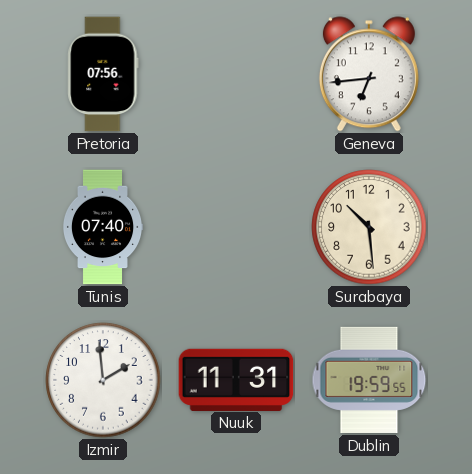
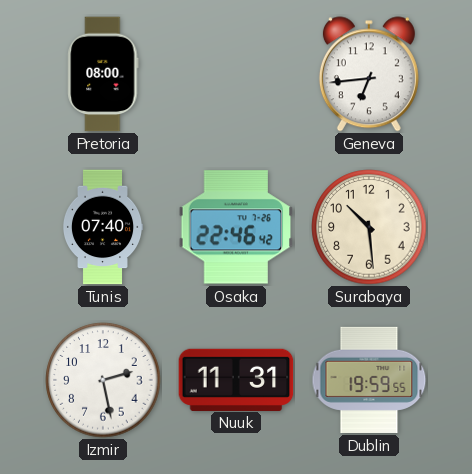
Pretoria: 07:56 -> 08:00 (103, 74)
Osaka: none -> 22:46 (236, 227)
Izmir: 1:59 -> 2:28 (103, 380)
